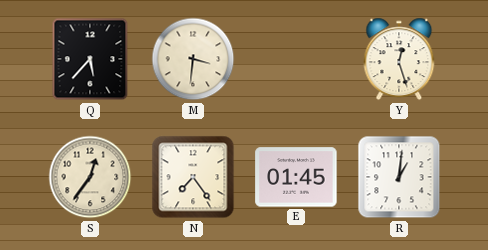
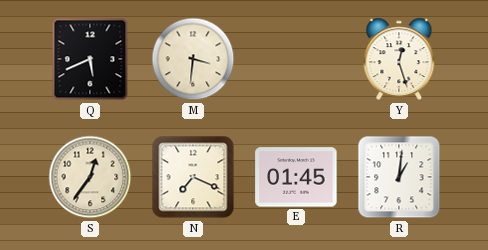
Q: 5:37 -> 5:41 (90, 59)
N: 7:24 -> 7:19 (193, 177)
